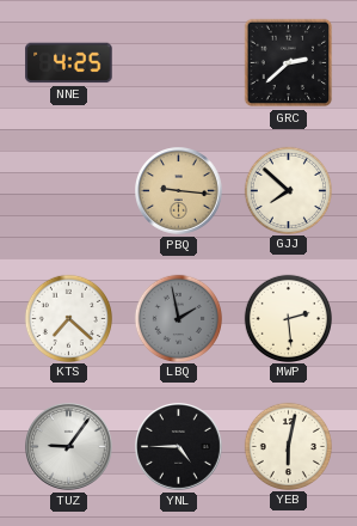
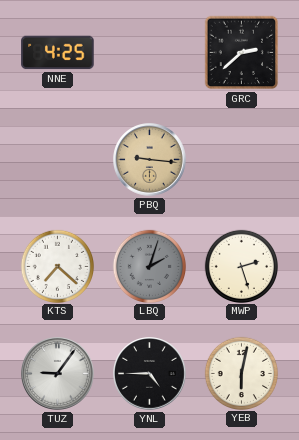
GJJ: 7:52 -> none (288, 190)
LBQ: 1:58 -> 2:03 (149, 266)
MWP: 2:29 -> 2:27 (241, 266)
